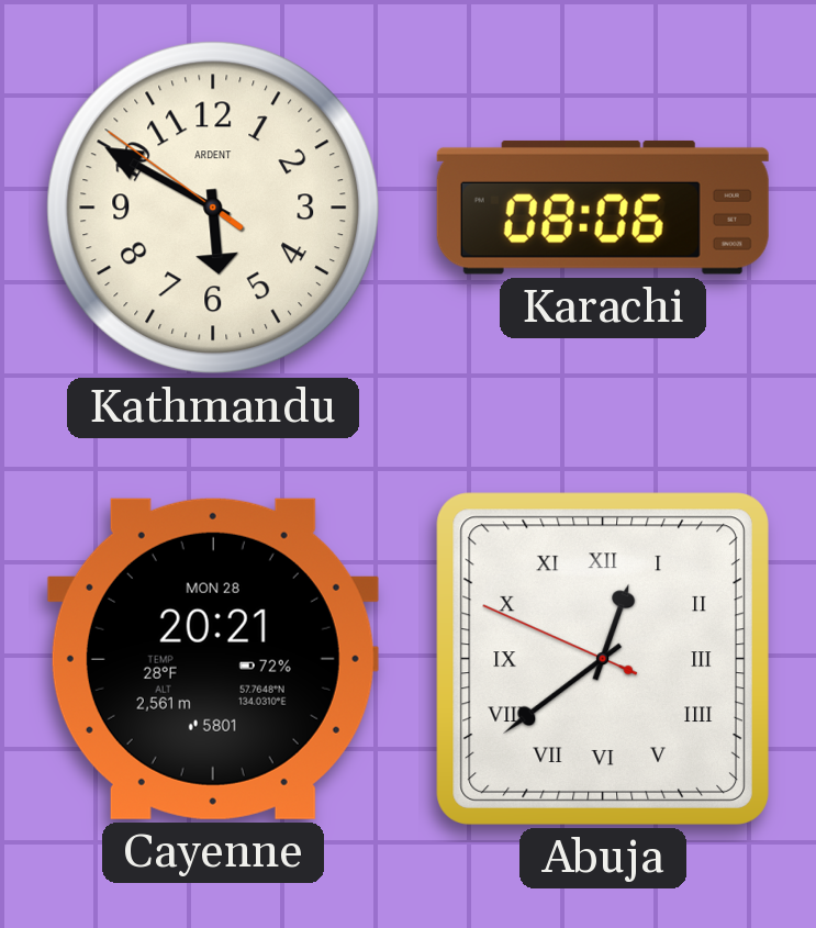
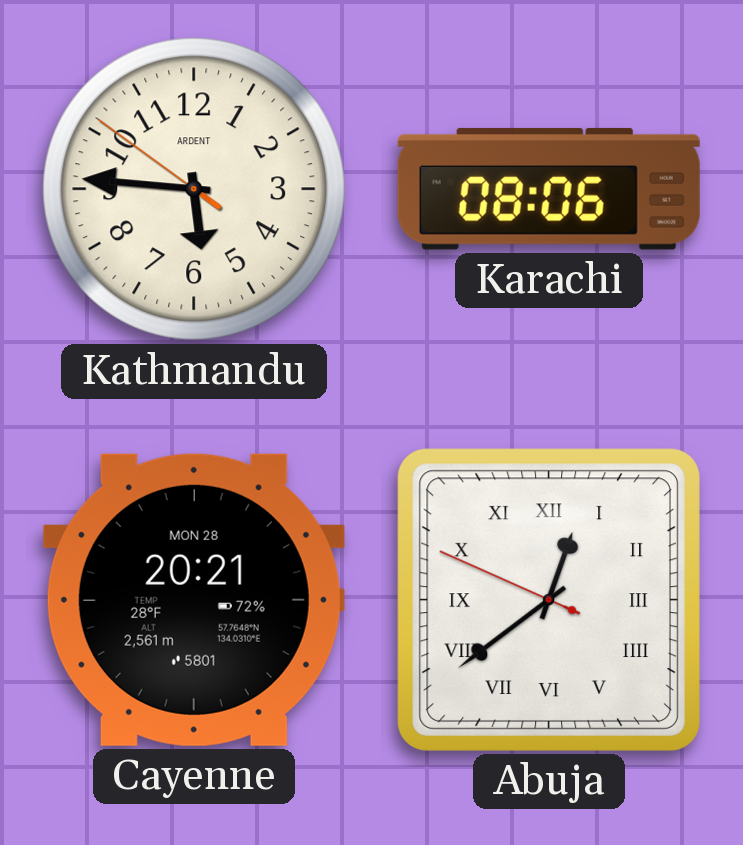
Kathmandu: 5:49 -> 5:45 (194, 189)
